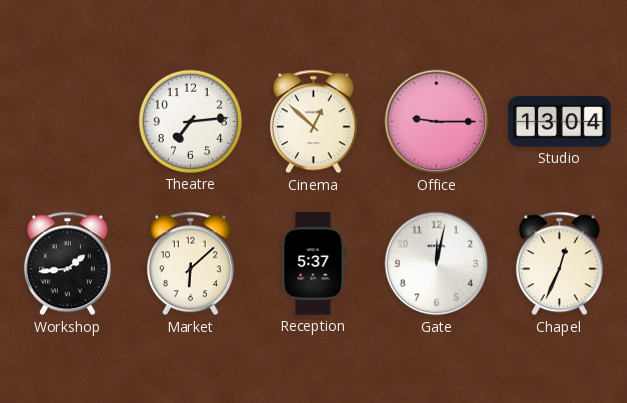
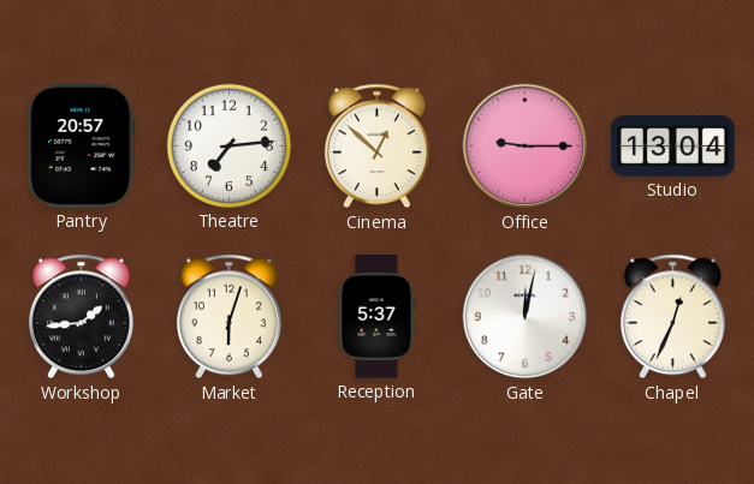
Pantry: none -> 20:57 (82, 147)
Market: 6:08 -> 6:03 (228, 317)
